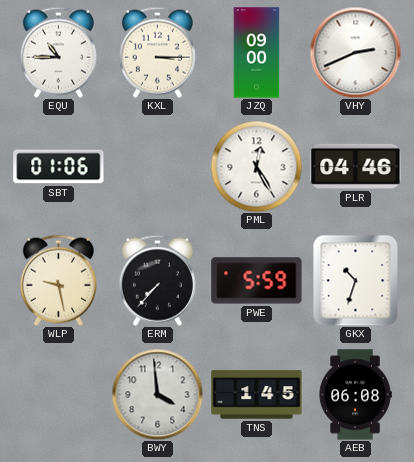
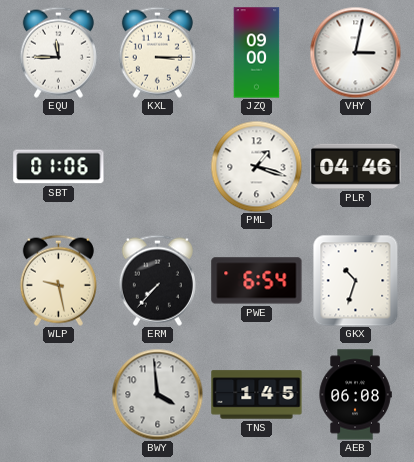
EQU: 10:45 -> 11:45 (58, 52)
VHY: 2:41 -> 3:02 (355, 52)
PML: 12:25 -> 1:18 (256, 166)
PWE: 5:59 -> 6:54 (257, 281)
